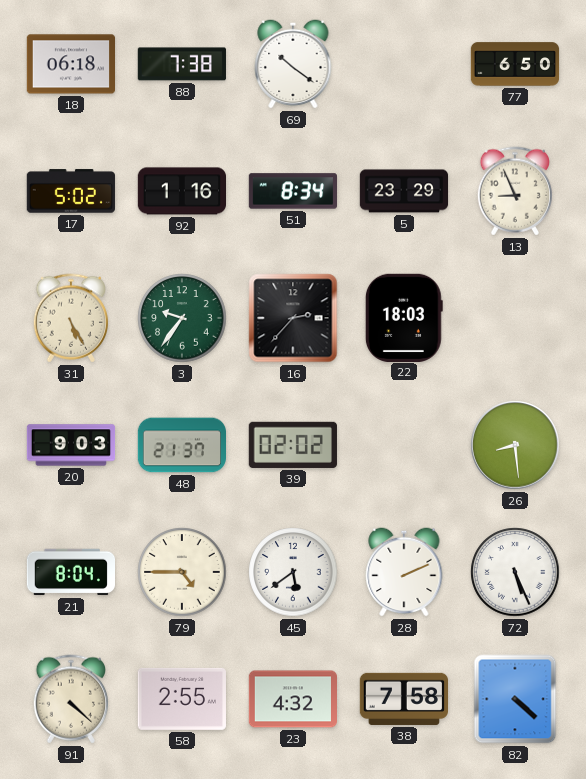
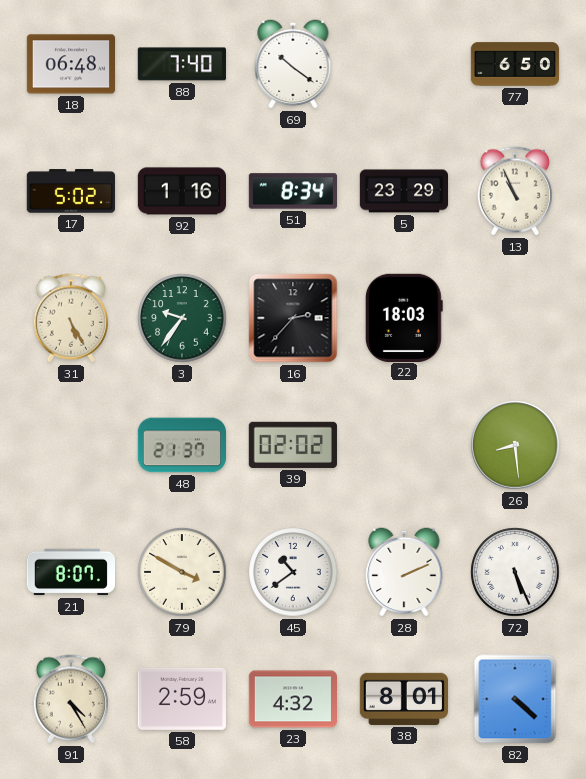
18: 06:18 -> 06:48 (70, 64)
88: 7:38 -> 7:40 (182, 64)
13: 8:56 -> 10:56 (514, 191)
20: 9:03 -> none (71, 445)
21: 8:04 -> 8:07 (70, 572)
79: 4:45 -> 3:50 (182, 572)
45: 5:39 -> 10:39 (293, 572)
91: 4:22 -> 4:25 (70, 699)
58: 2:55 -> 2:59 (181, 699)
38: 7:58 -> 8:01 (403, 699)
